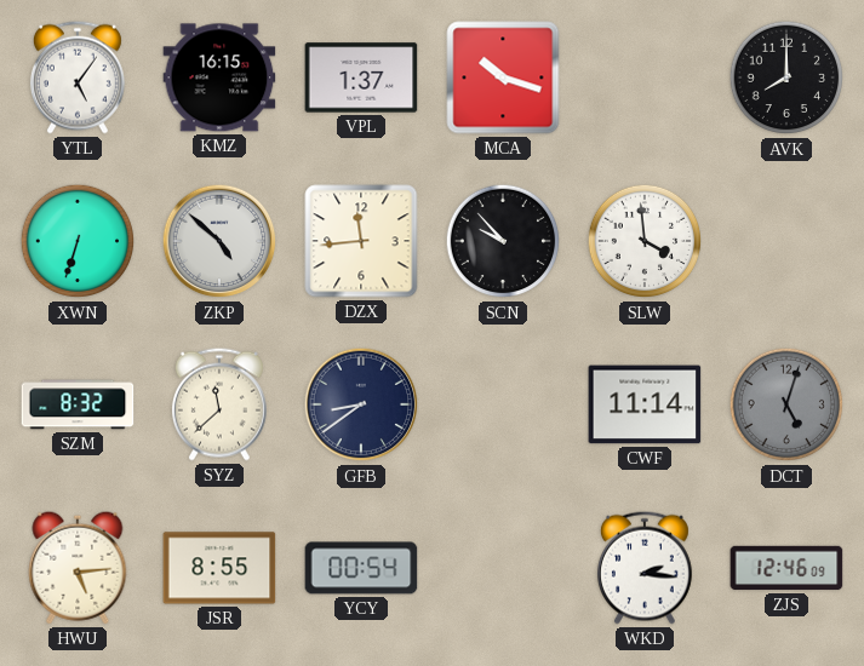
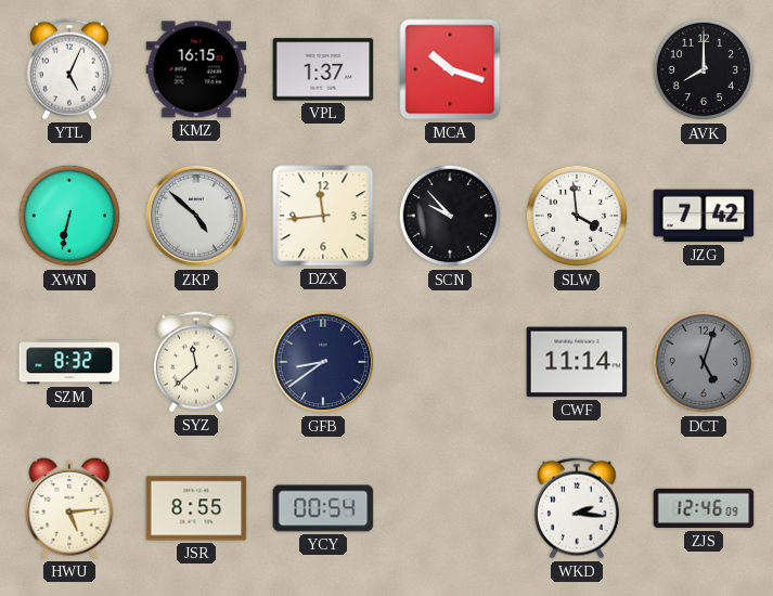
YTL: 5:06 -> 5:04 (69, 69)
XWN: 6:33 -> 6:32 (69, 216)
JZG: none -> 7:42 (704, 216)
